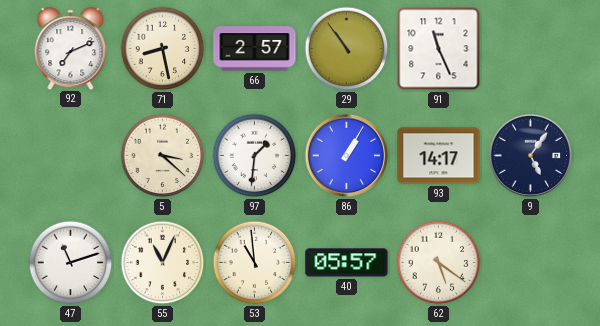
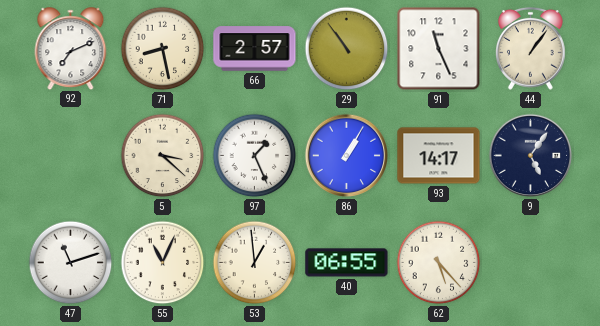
44: none -> 1:06 (530, 48)
97: 1:31 -> 1:26 (255, 156)
53: 10:59 -> 12:59 (255, 263)
40: 05:57 -> 06:55 (347, 263)
62: 5:21 -> 5:23 (439, 263)
